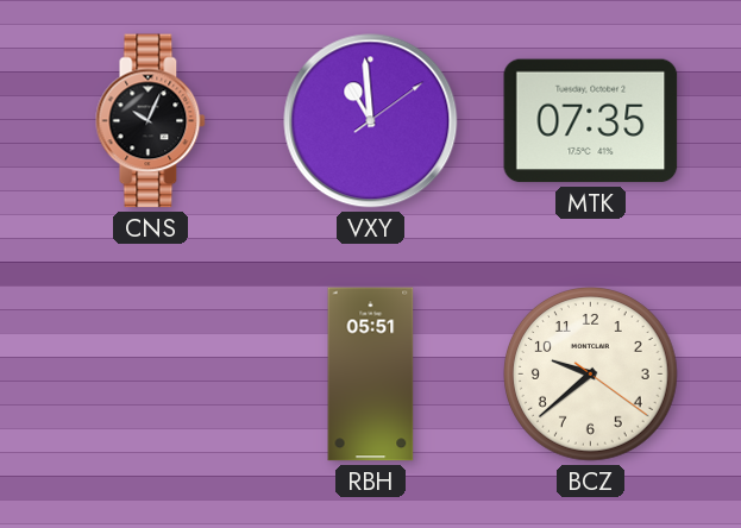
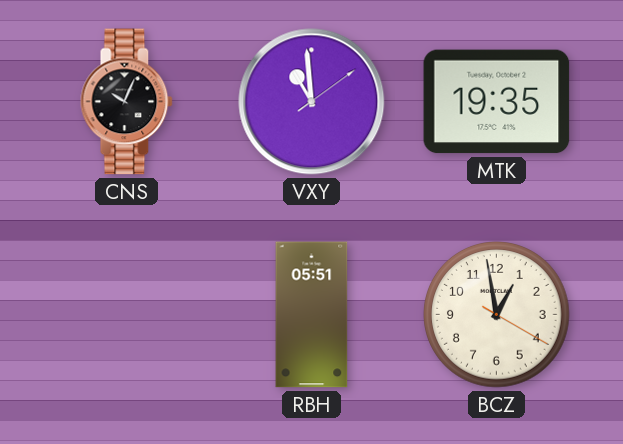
MTK: 07:35 -> 19:35 (497, 102)
BCZ: 9:38 -> 12:58 (497, 315)
